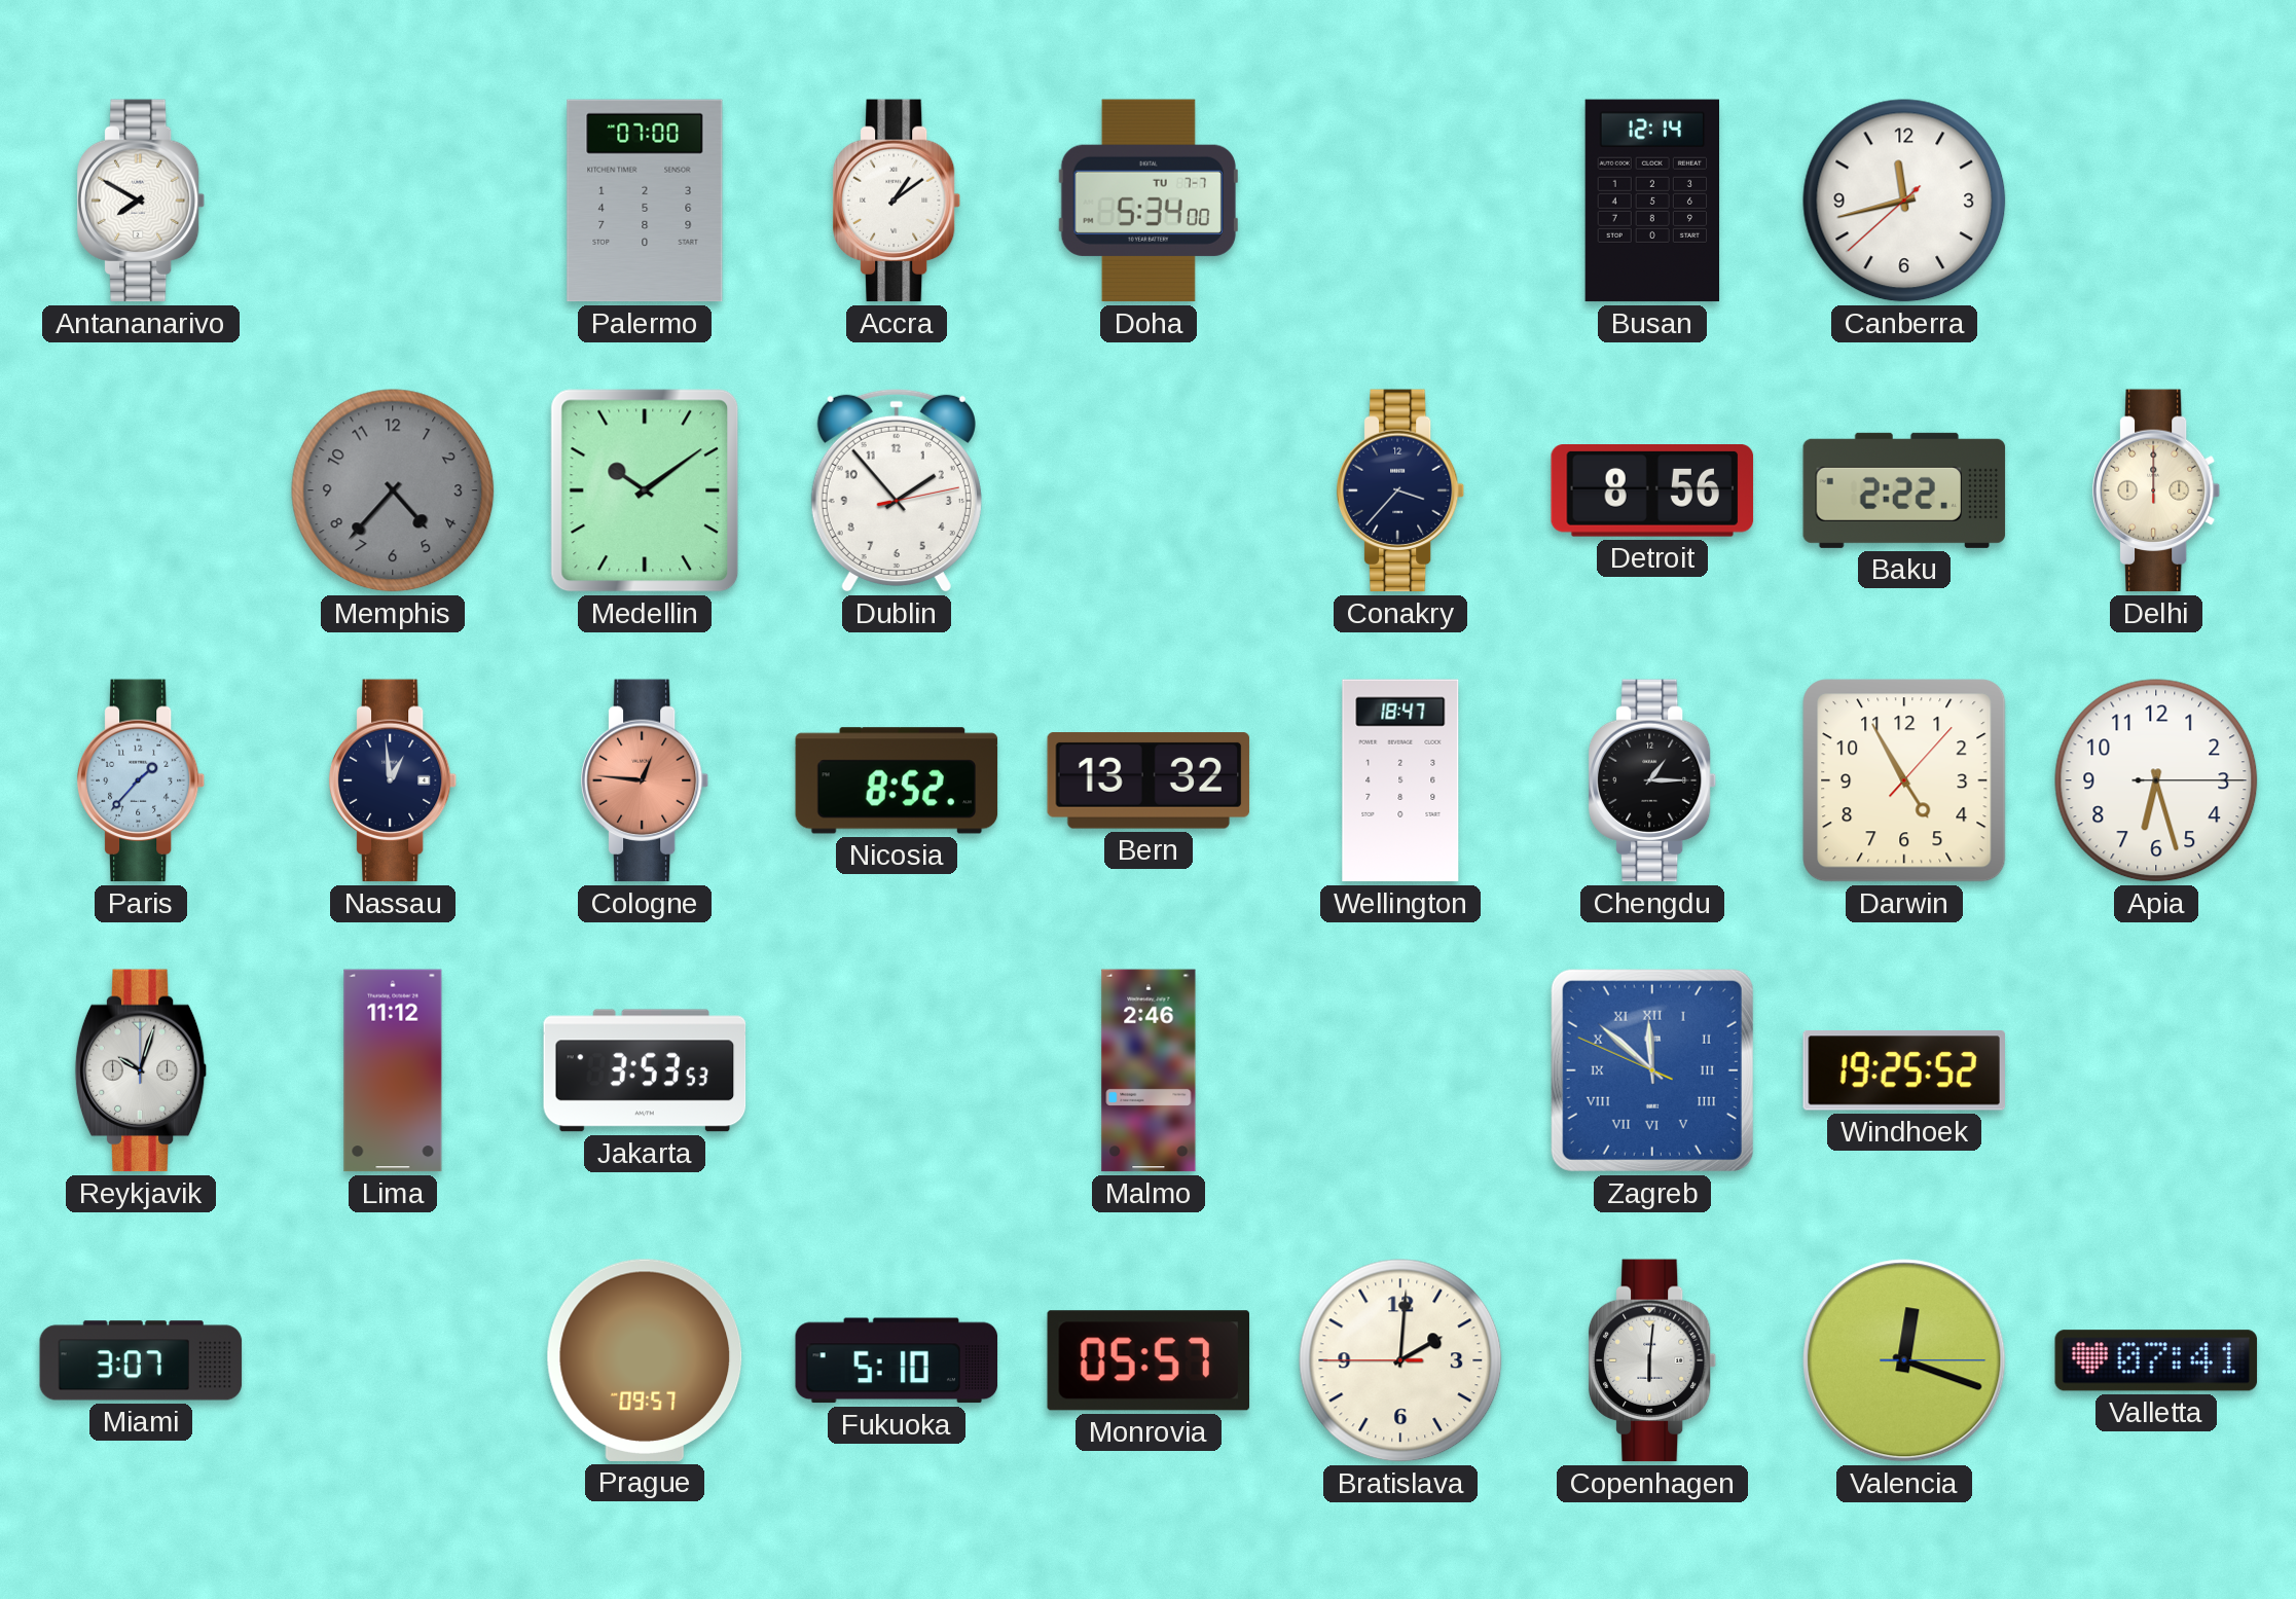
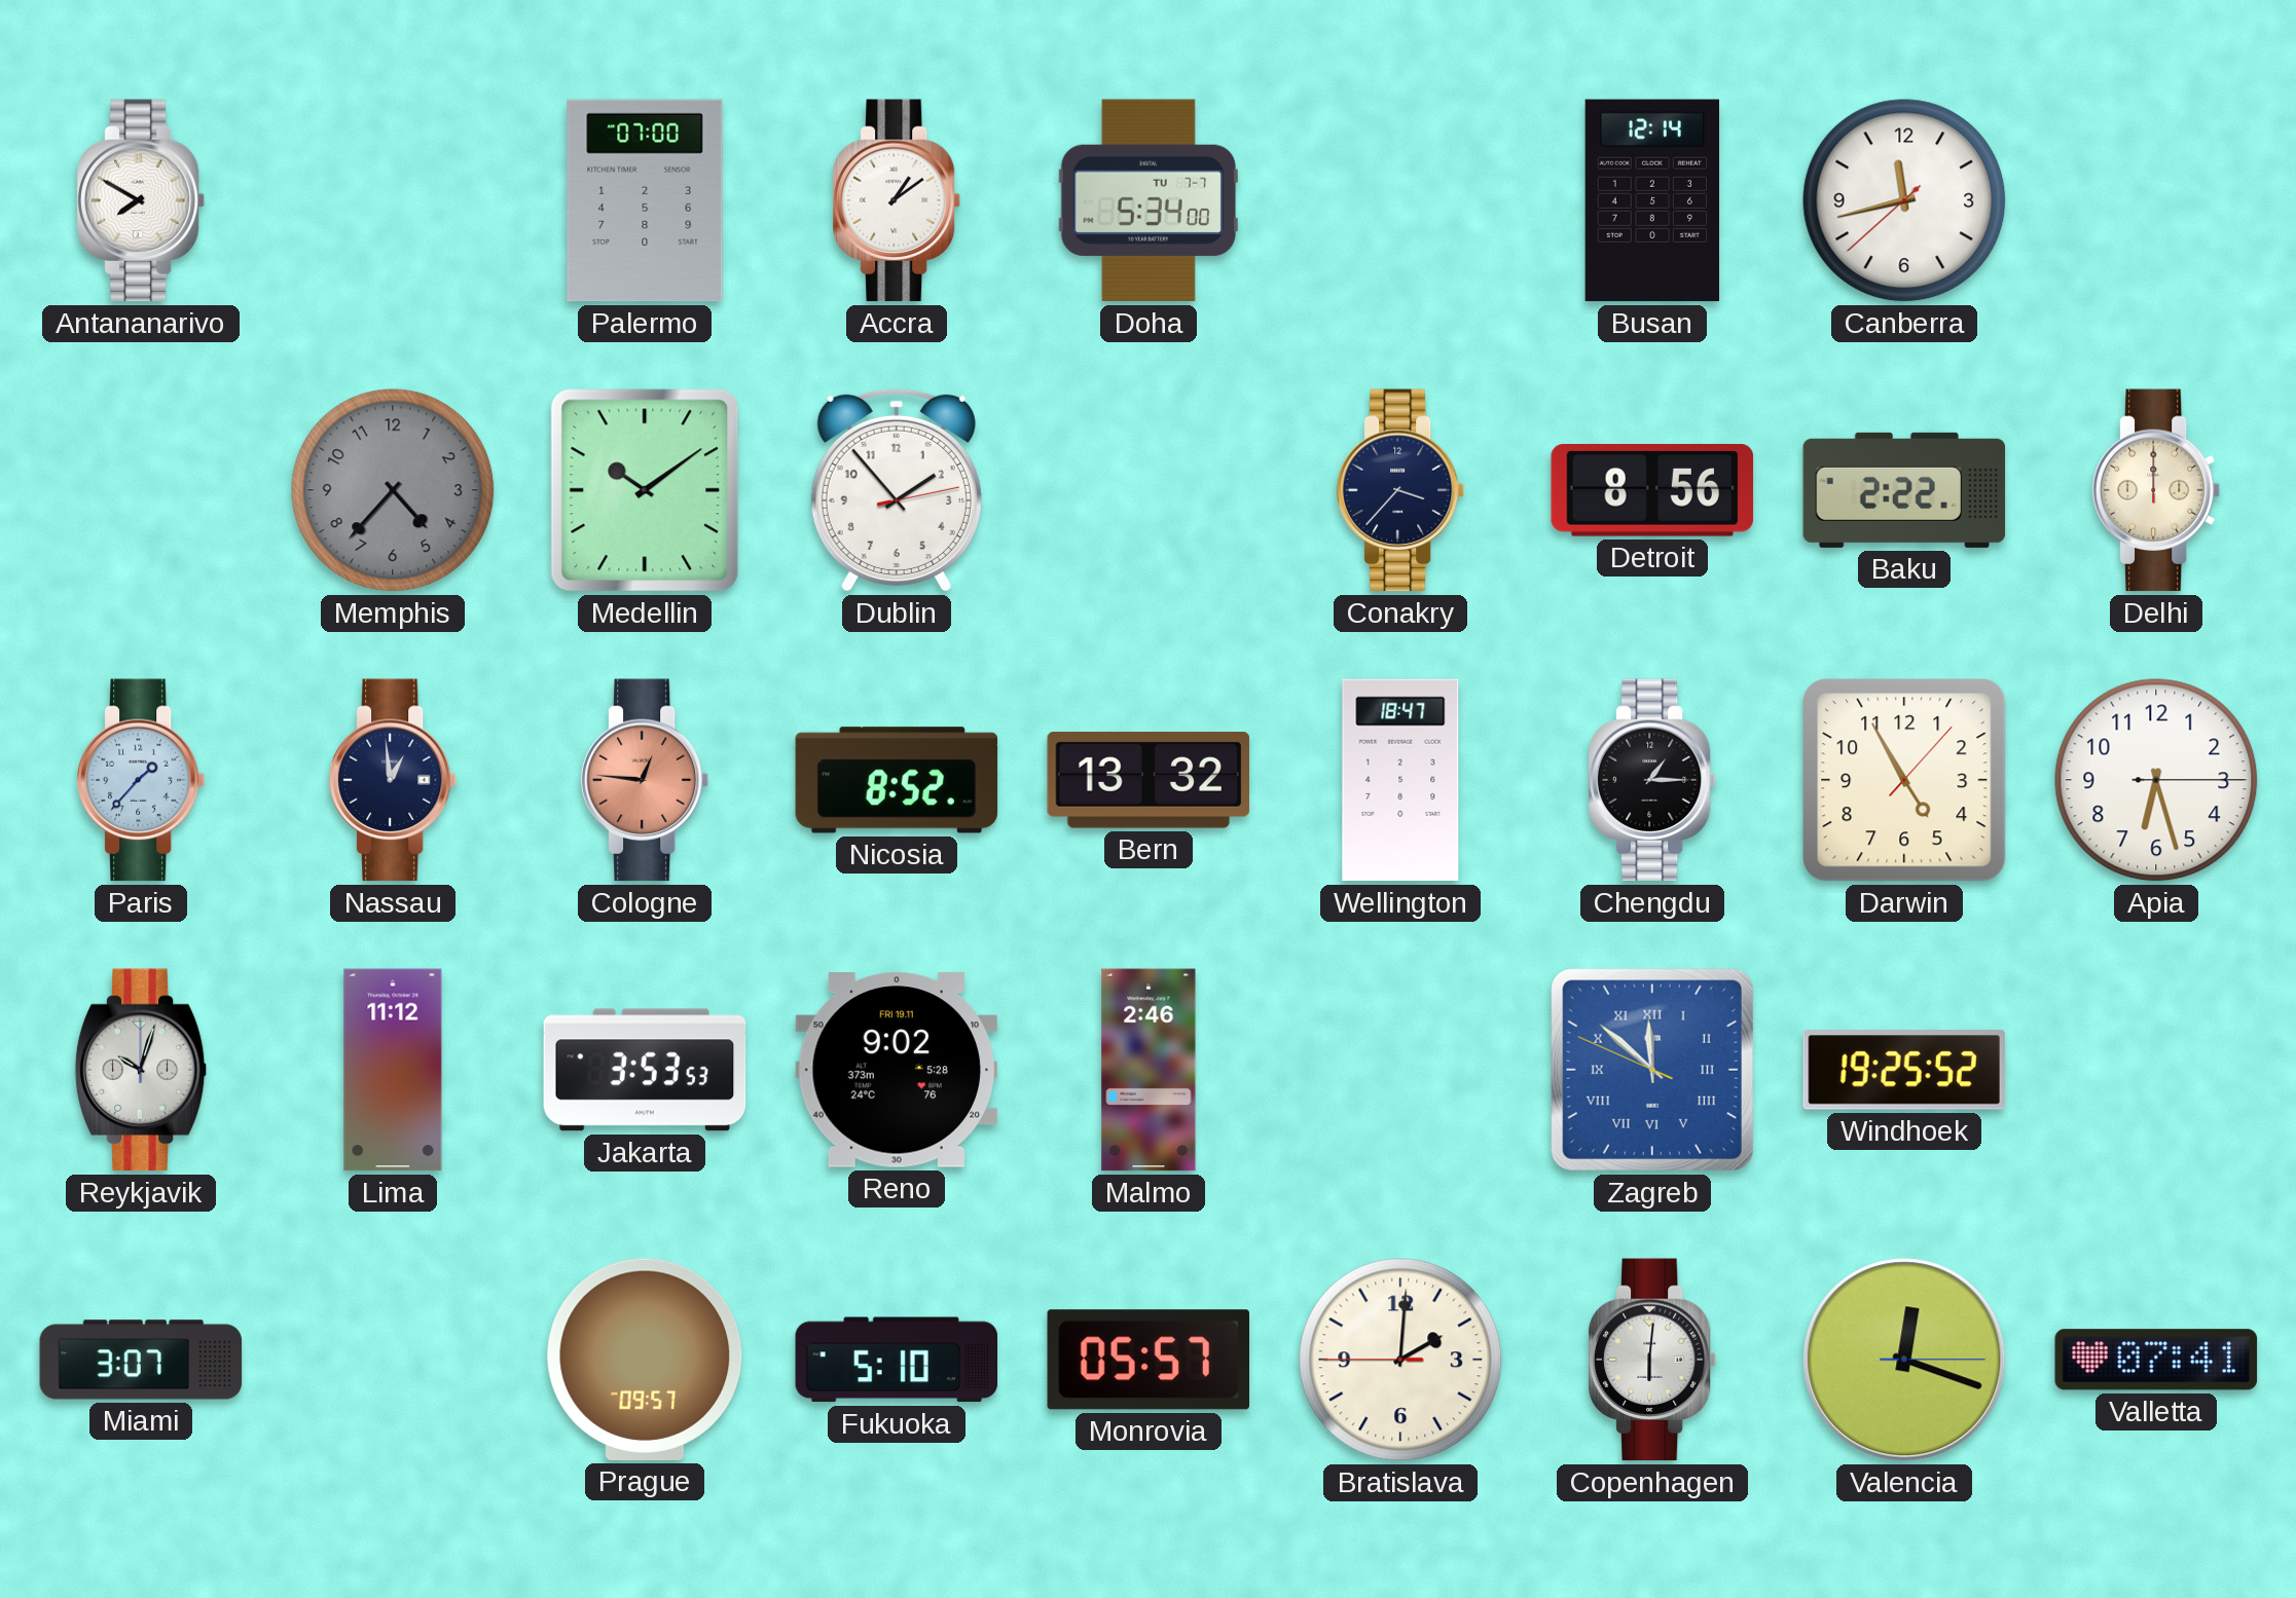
Reno: none -> 9:02 (897, 1070)
